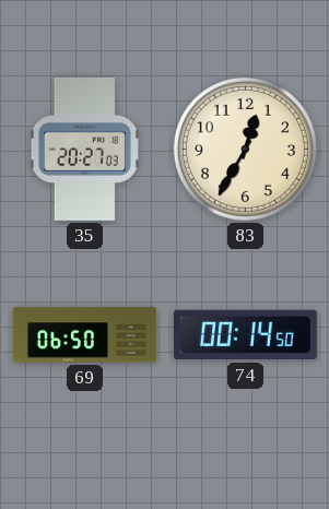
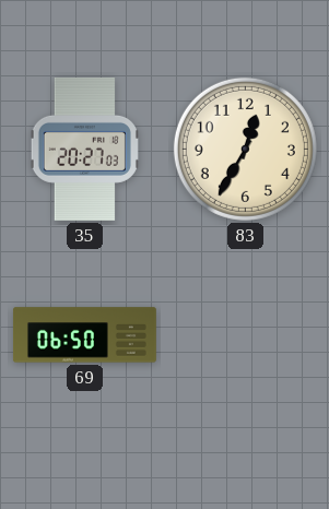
74: 00:14 -> none (245, 335)
